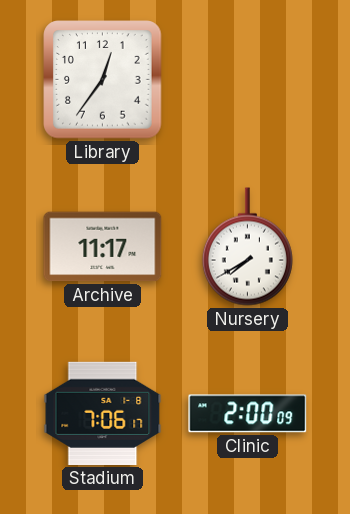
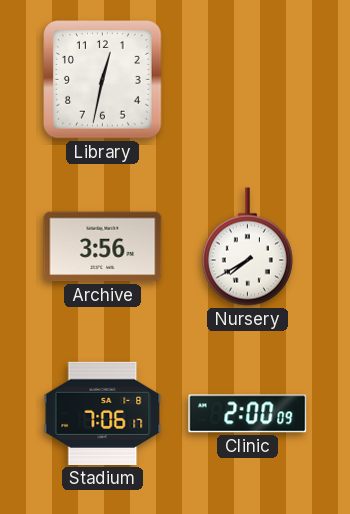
Library: 12:36 -> 12:32 (103, 80)
Archive: 11:17 -> 3:56 (103, 247)
